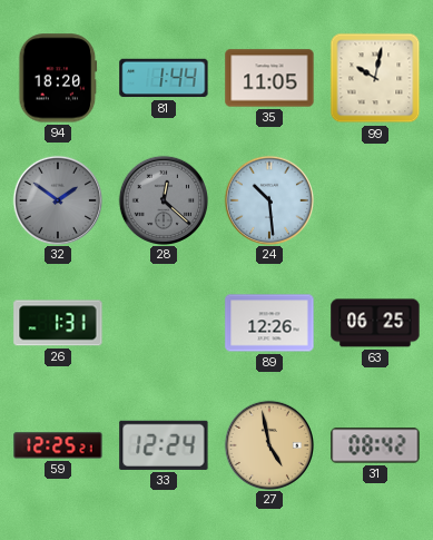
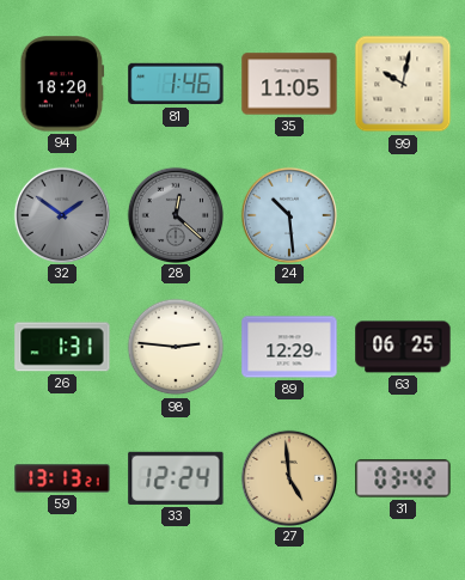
81: 1:44 -> 1:46 (176, 84)
98: none -> 2:46 (176, 347)
89: 12:26 -> 12:29 (289, 347)
59: 12:25 -> 13:13 (62, 478)
27: 4:58 -> 4:59 (288, 477)
31: 08:42 -> 03:42 (403, 478)
